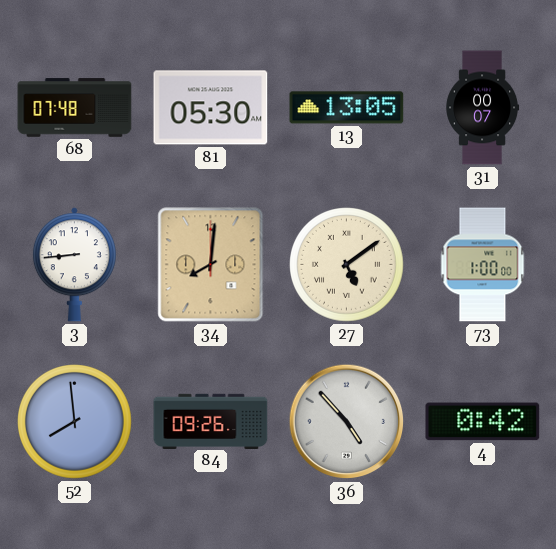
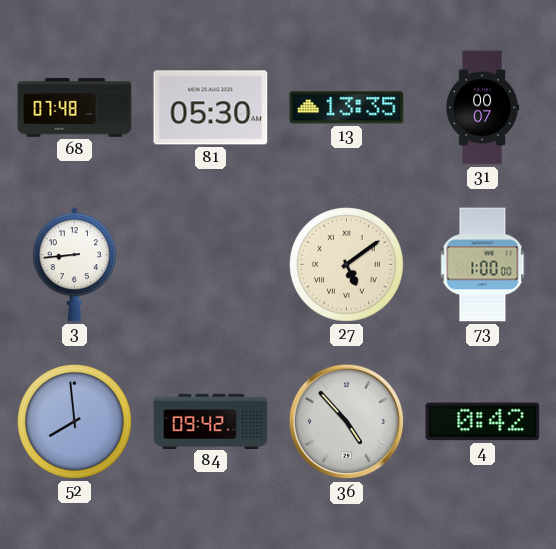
13: 13:05 -> 13:35 (347, 108)
34: 8:01 -> none (211, 265)
84: 09:26 -> 09:42 (211, 421)
